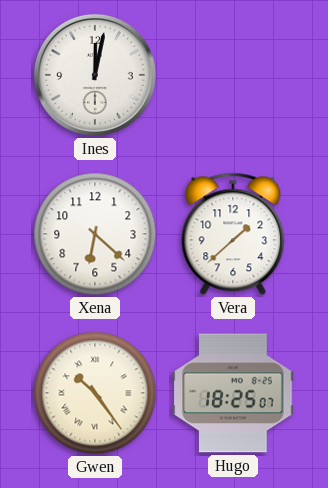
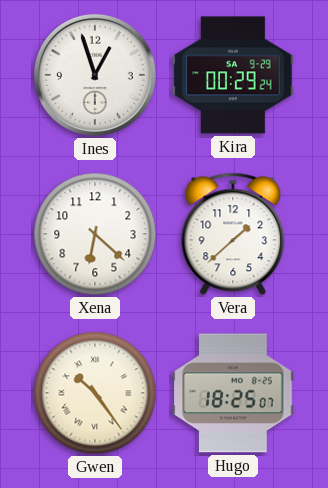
Ines: 12:02 -> 12:57 (95, 75)
Kira: none -> 00:29 (233, 75)
